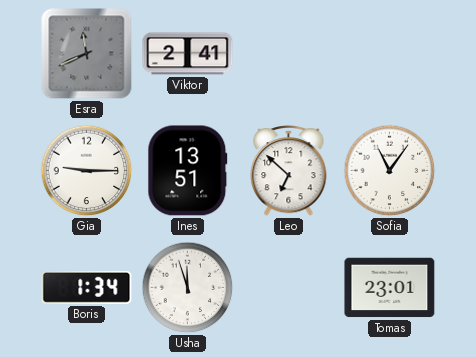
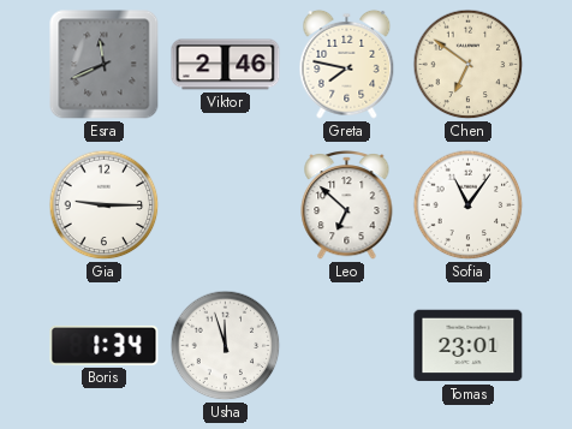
Viktor: 2:41 -> 2:46 (226, 65)
Greta: none -> 7:47 (347, 64)
Chen: none -> 6:51 (469, 65)
Ines: 13:51 -> none (188, 171)
